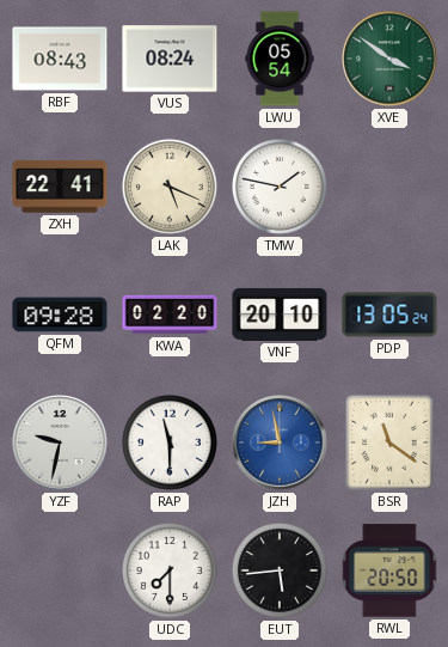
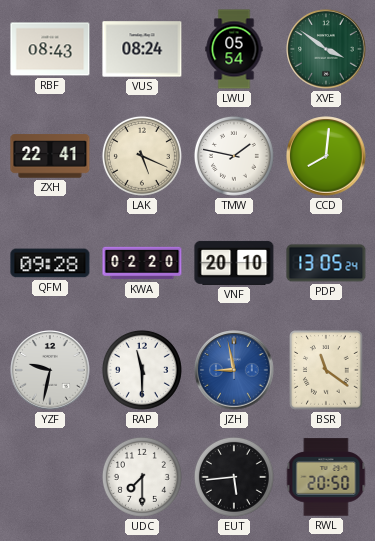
CCD: none -> 8:01 (326, 156)
